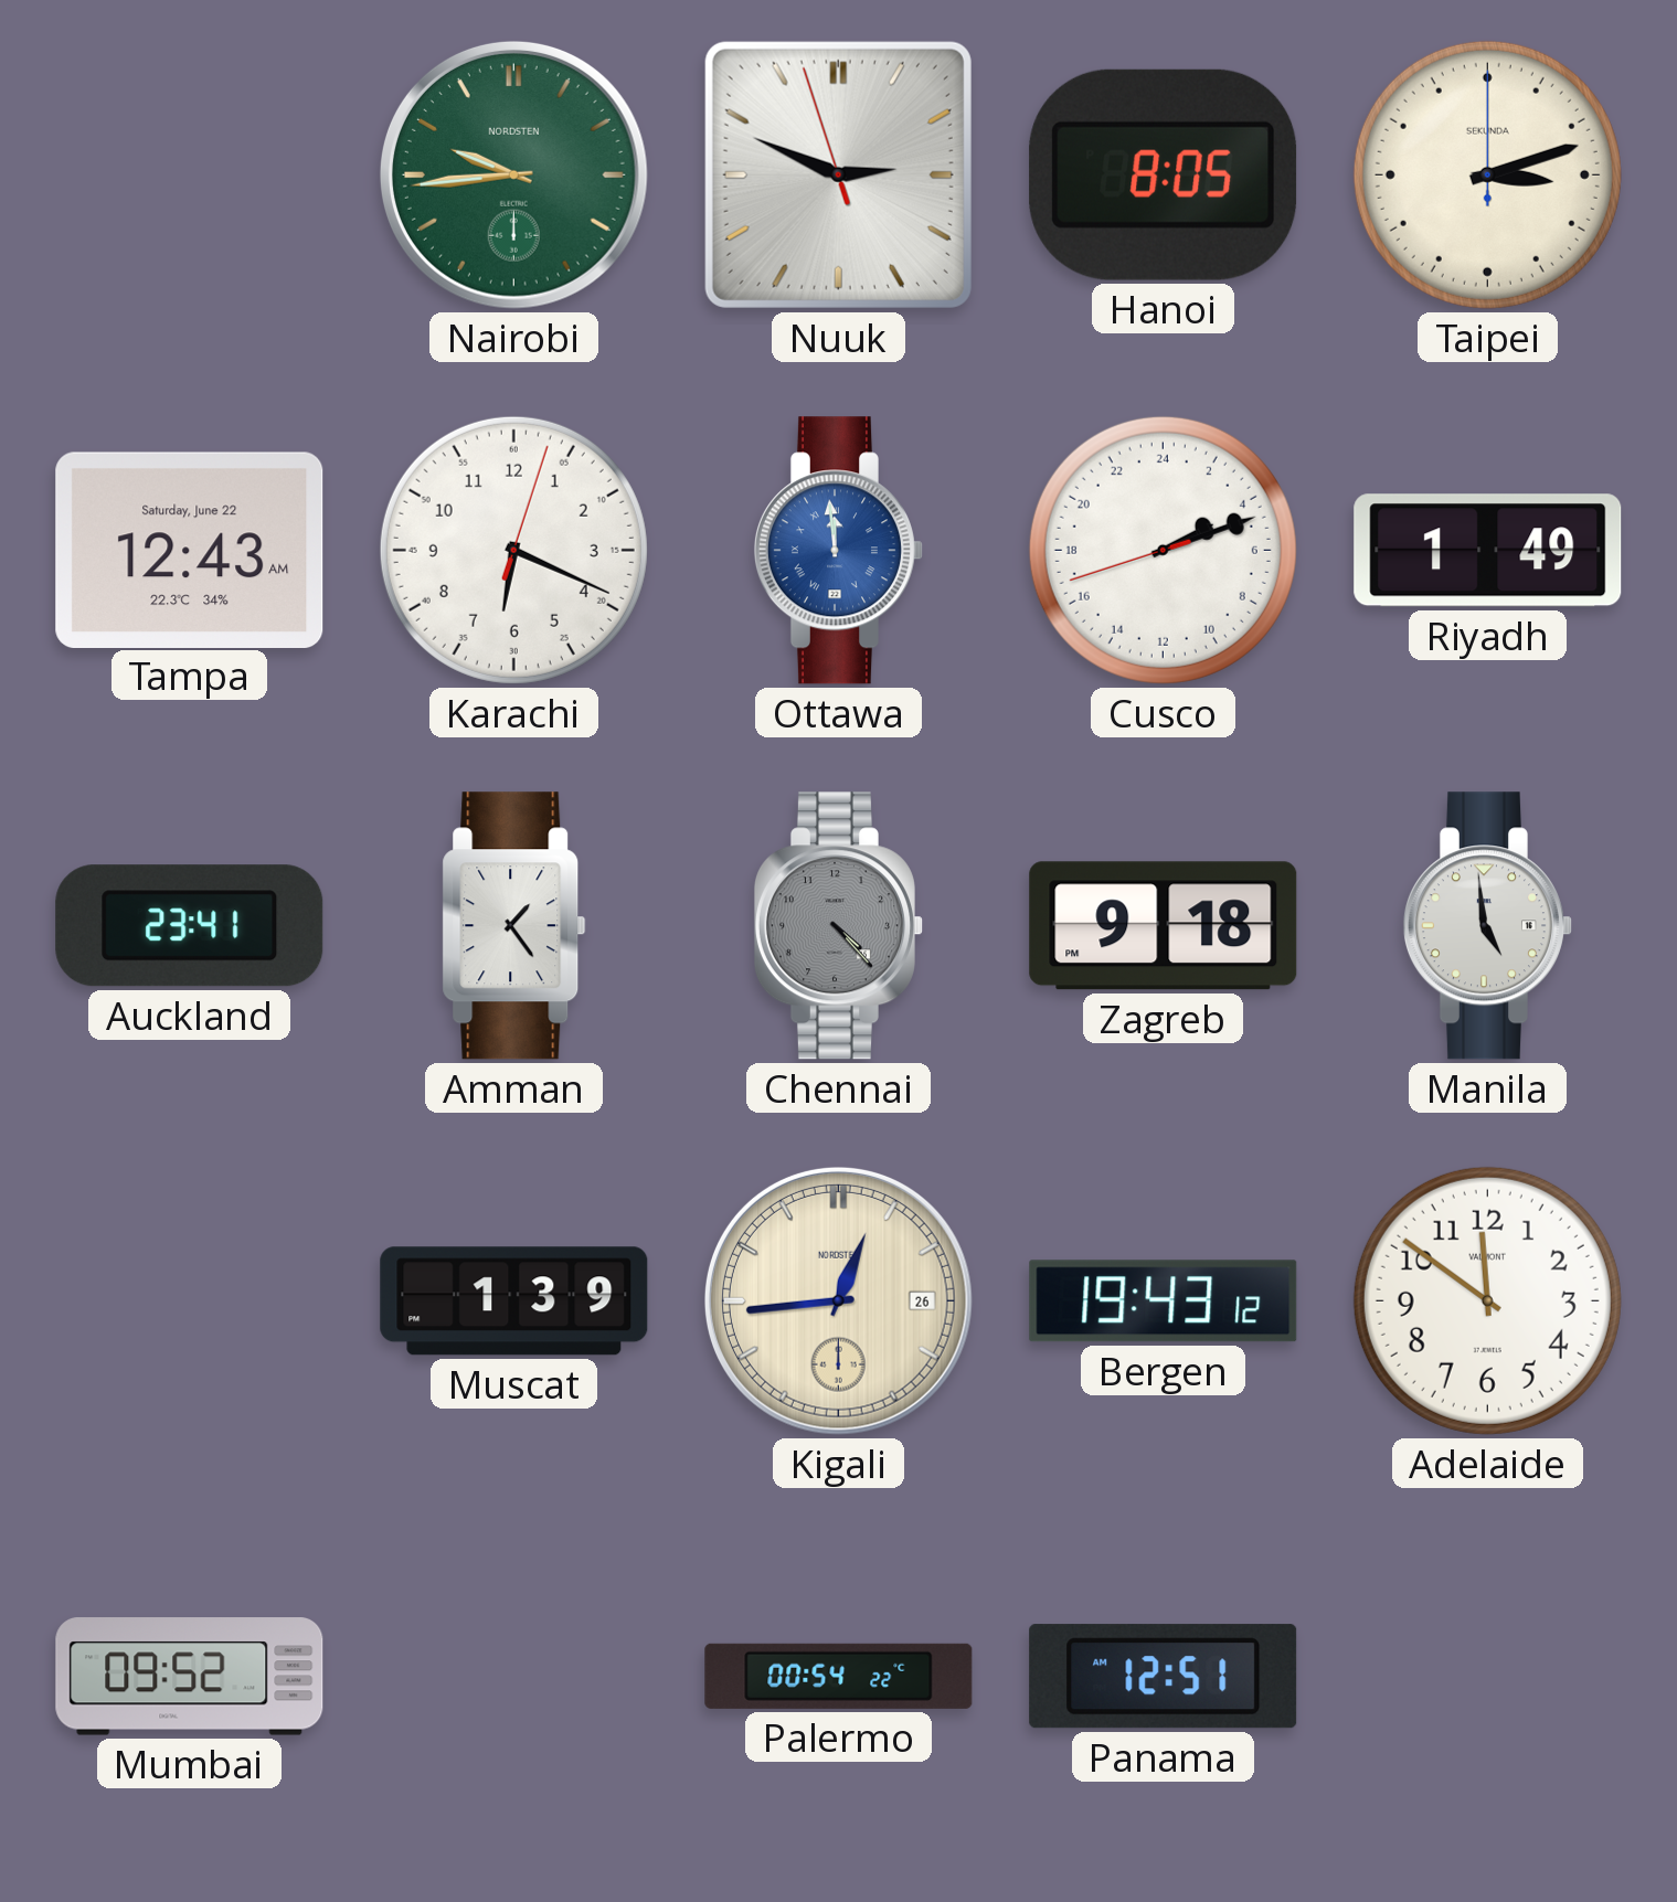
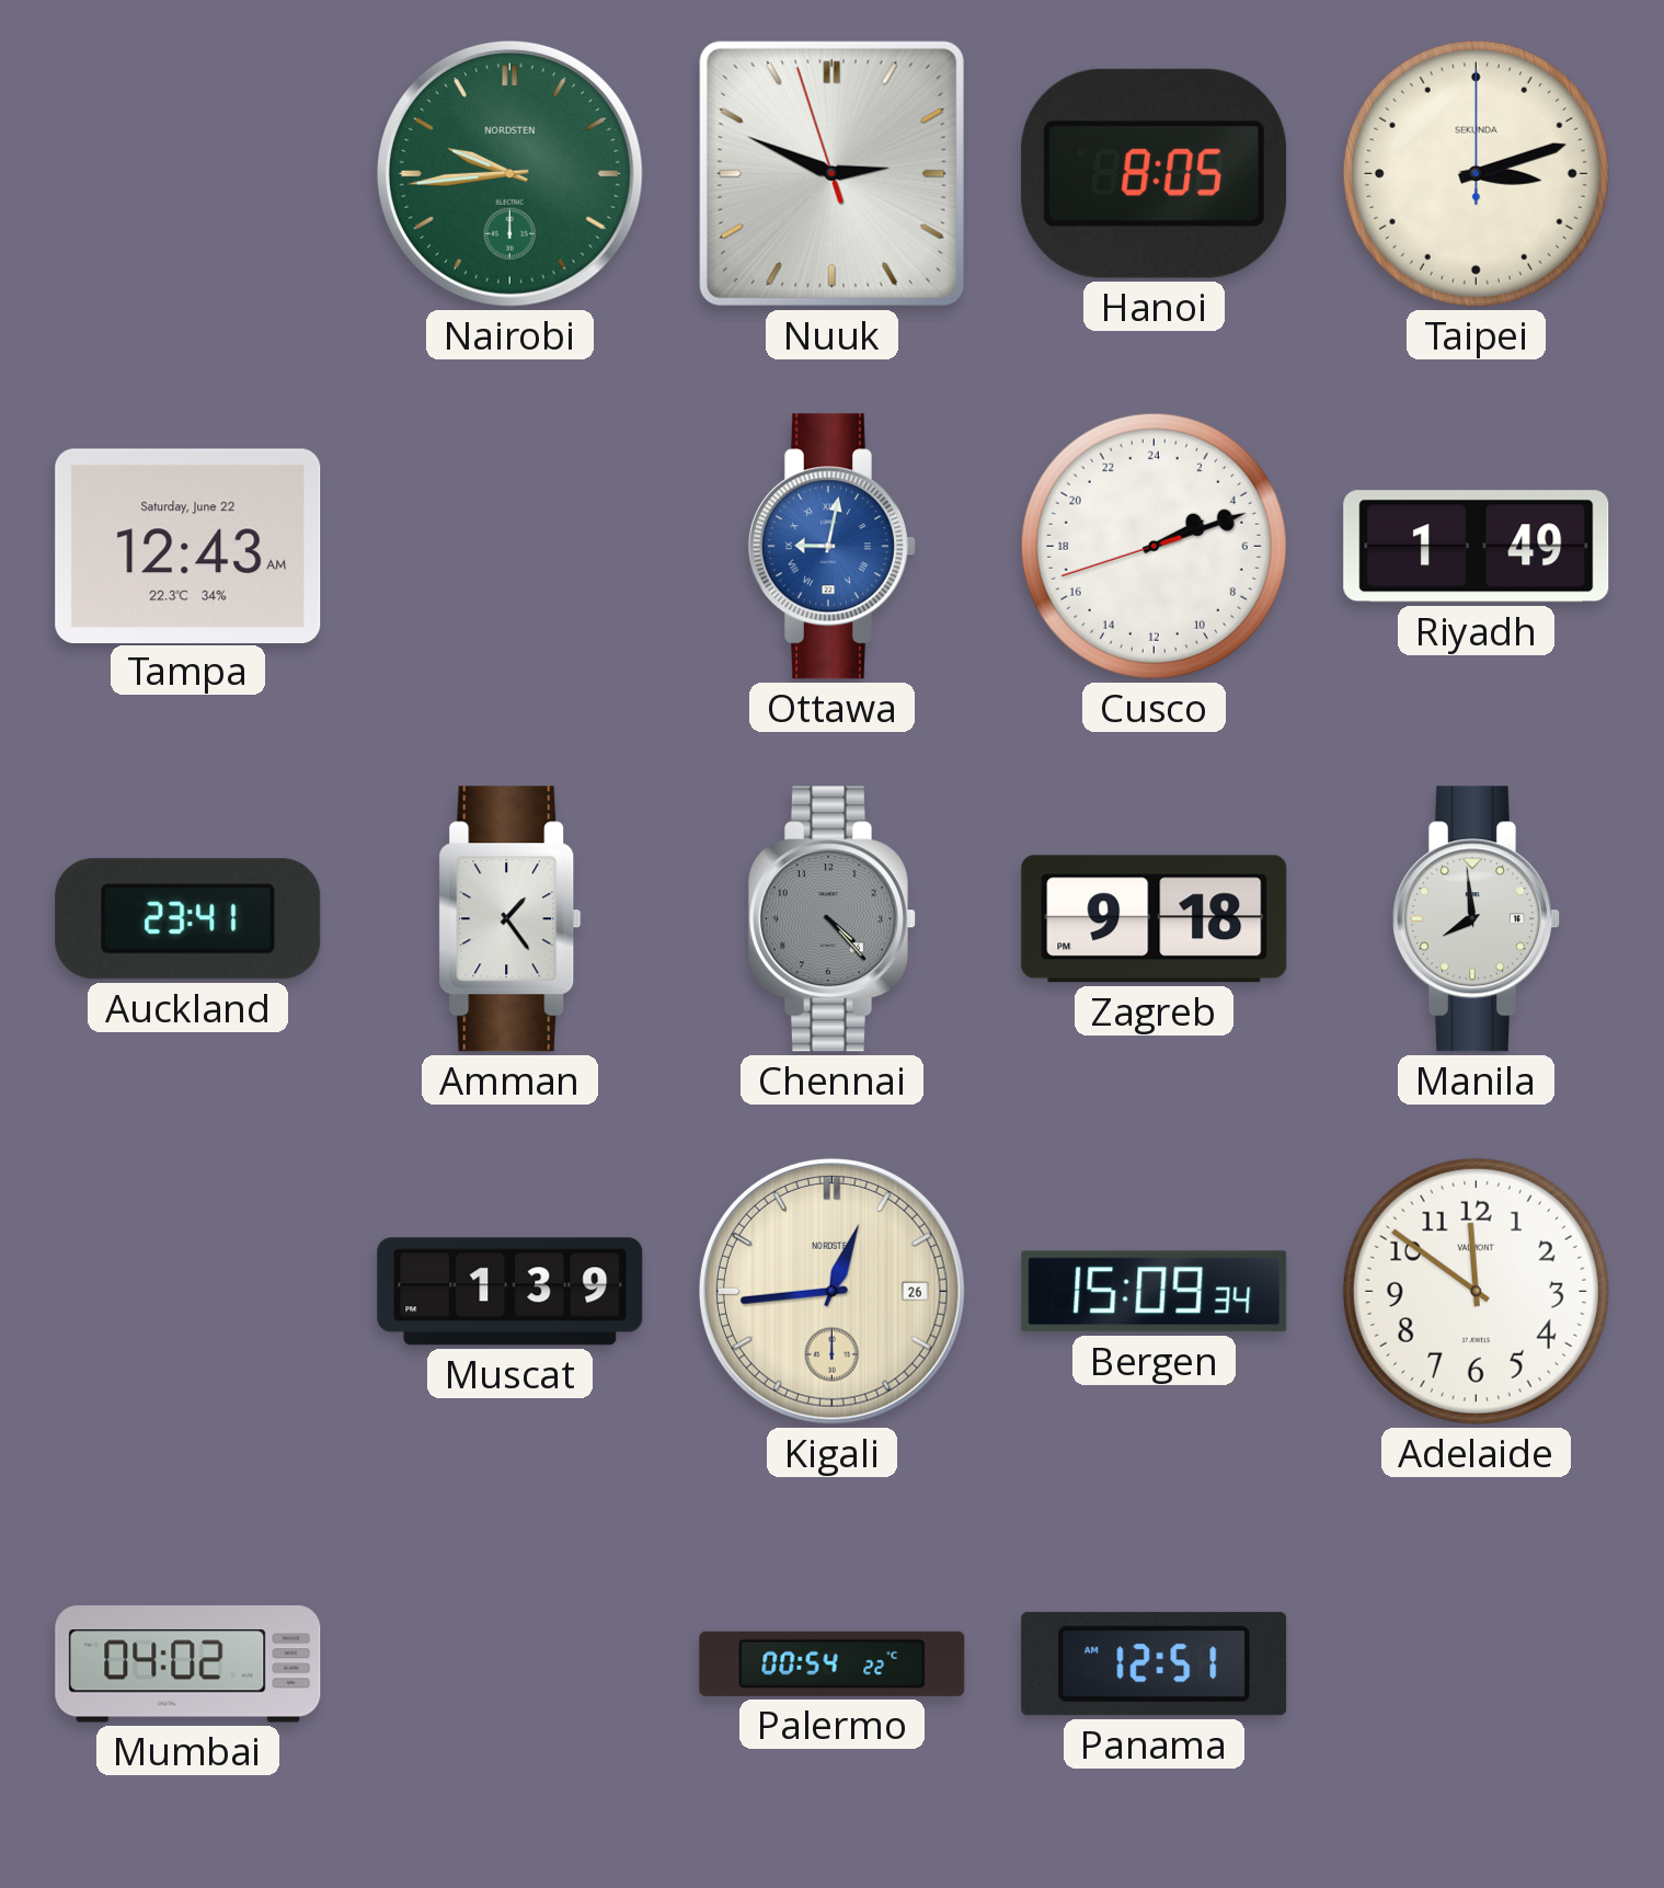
Karachi: 6:19 -> none (513, 550)
Ottawa: 11:59 -> 9:02 (831, 547)
Manila: 4:59 -> 7:59 (1476, 919)
Bergen: 19:43 -> 15:09 (1155, 1292)
Mumbai: 09:52 -> 04:02 (188, 1664)
